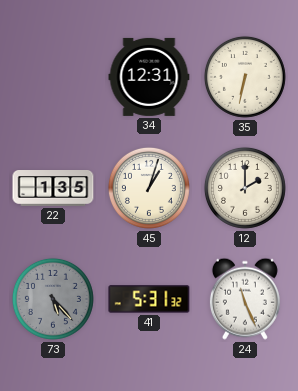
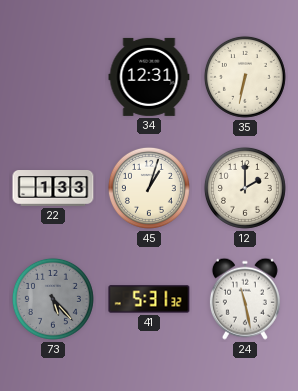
22: 1:35 -> 1:33 (53, 189)
24: 11:26 -> 11:28 (245, 299)
